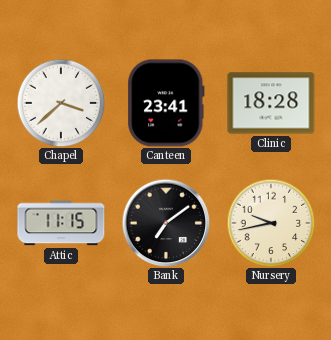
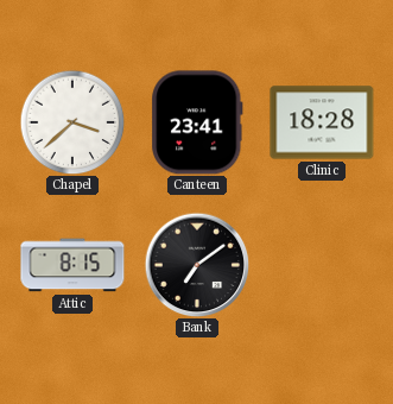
Attic: 11:15 -> 8:15 (72, 265)
Nursery: 9:43 -> none (271, 223)
